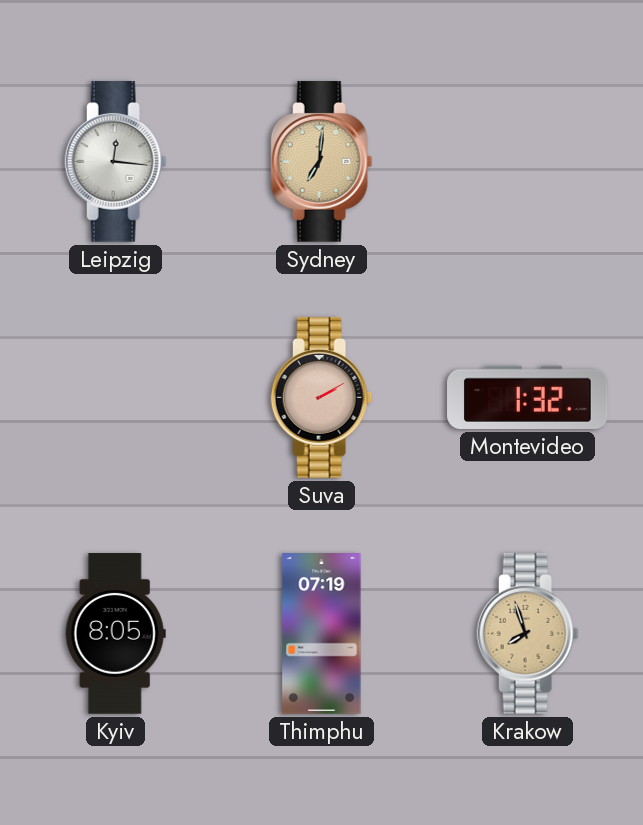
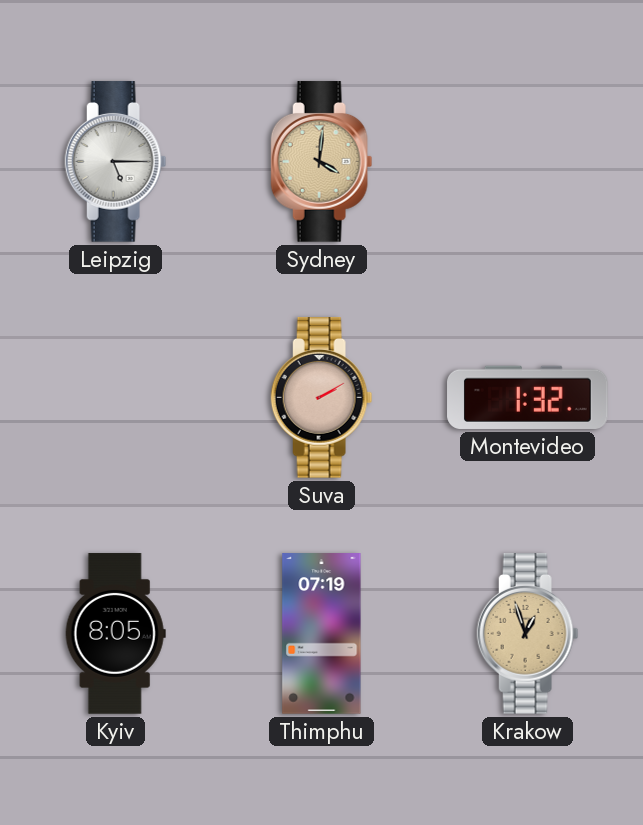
Leipzig: 12:16 -> 5:15 (116, 162)
Sydney: 7:01 -> 4:01 (322, 162)
Krakow: 7:57 -> 12:57 (528, 634)
